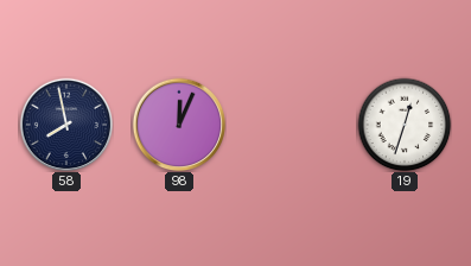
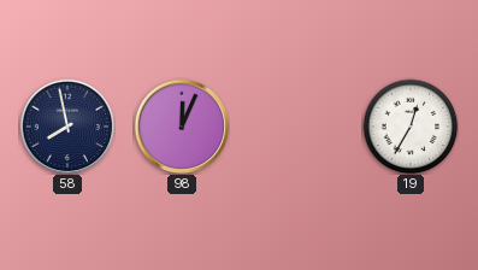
19: 12:33 -> 12:35 (411, 127)
